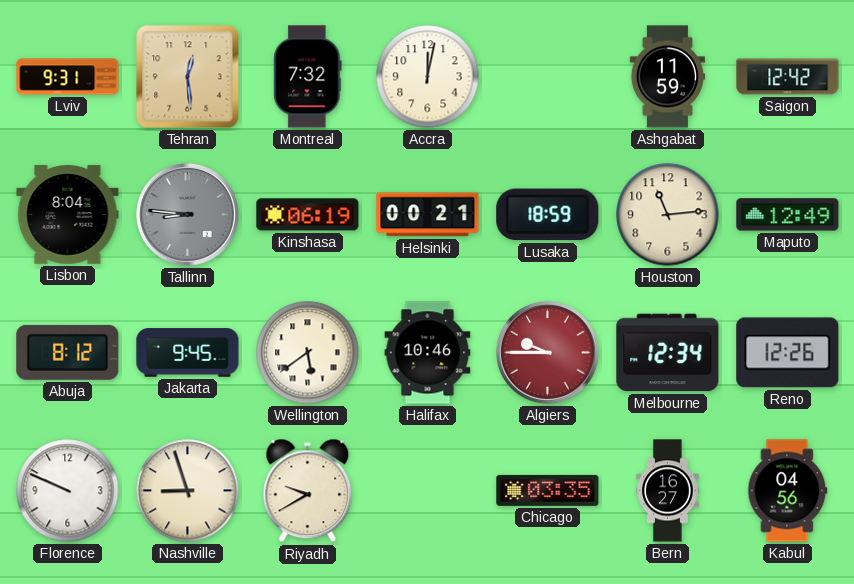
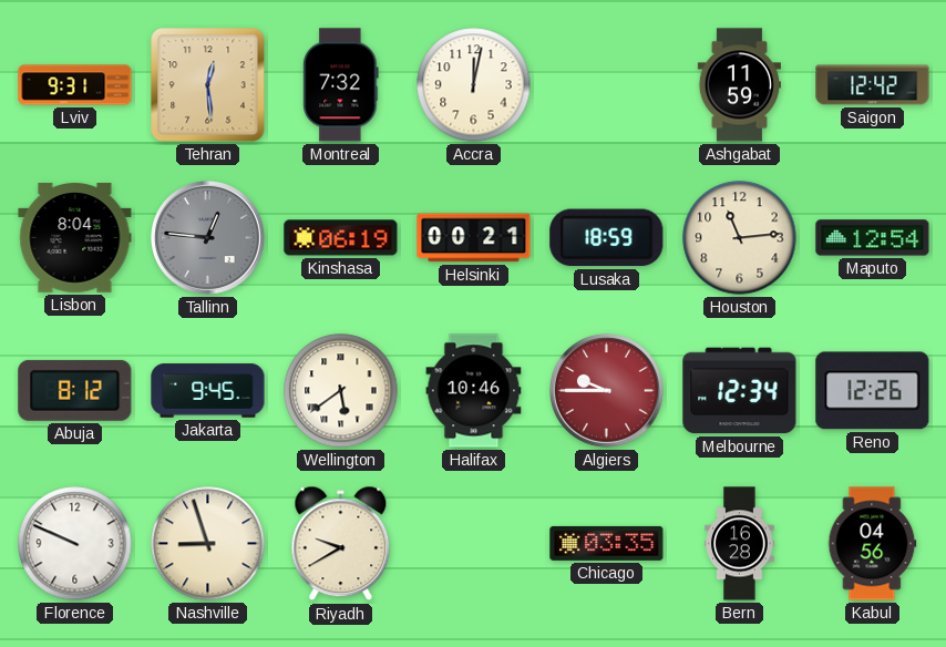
Tallinn: 8:46 -> 12:46 (208, 238)
Maputo: 12:49 -> 12:54 (873, 238)
Bern: 16:27 -> 16:28 (740, 544)
